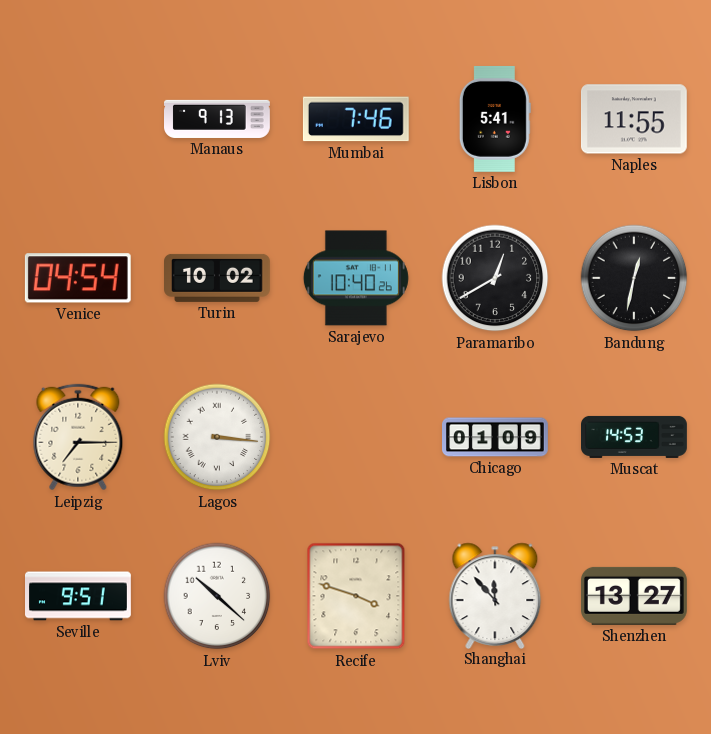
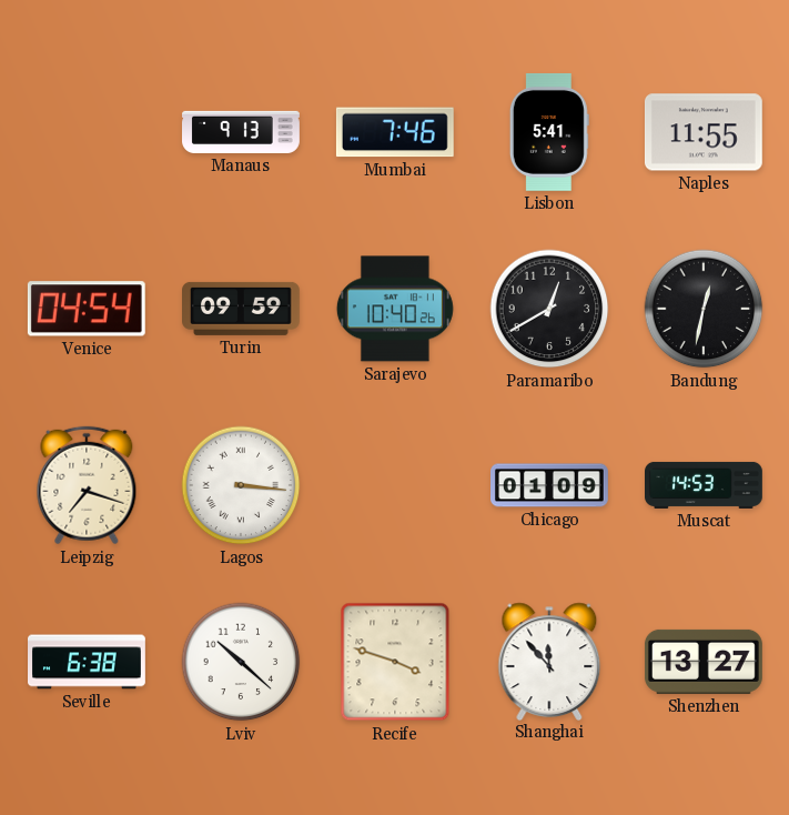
Turin: 10:02 -> 09:59 (242, 309)
Leipzig: 7:15 -> 7:18 (87, 485)
Seville: 9:51 -> 6:38 (88, 662)
